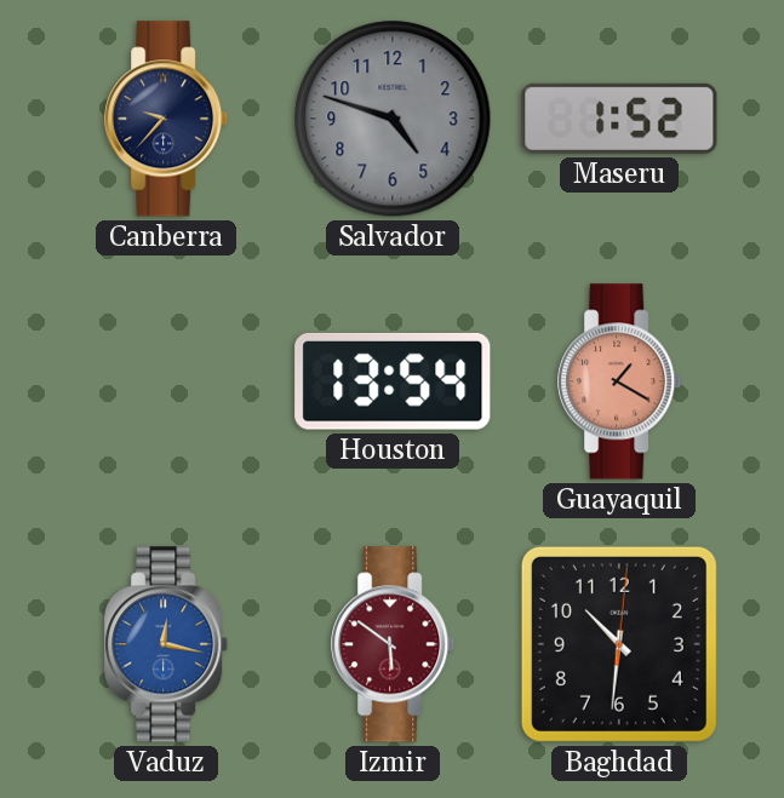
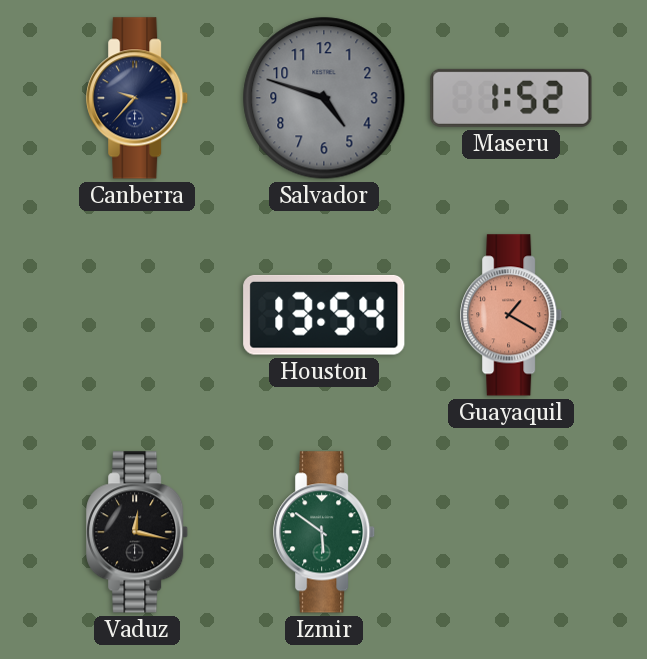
Vaduz dial: blue -> black (138, 532)
Izmir dial: burgundy -> green (325, 532)
Baghdad: 10:31 -> none (619, 644)
